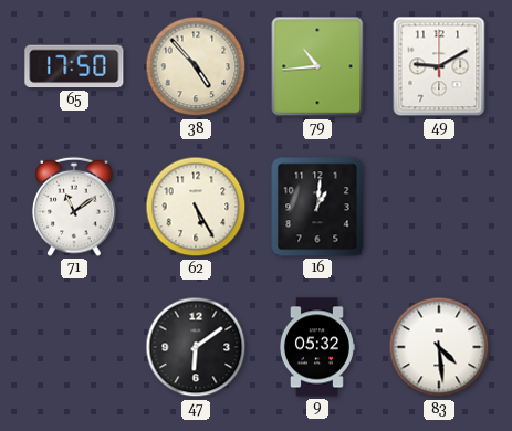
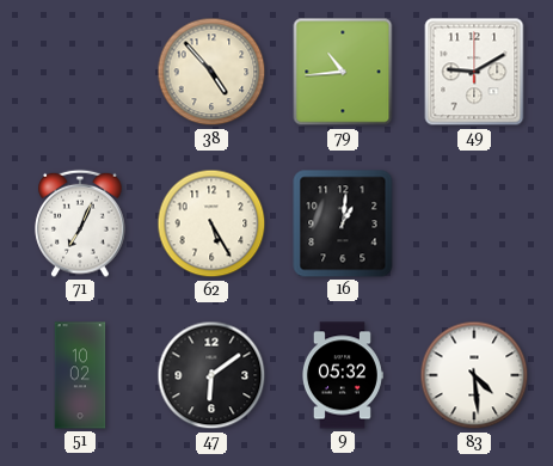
65: 17:50 -> none (74, 66)
71: 11:09 -> 7:04 (80, 223)
51: none -> 10:02 (80, 375)
